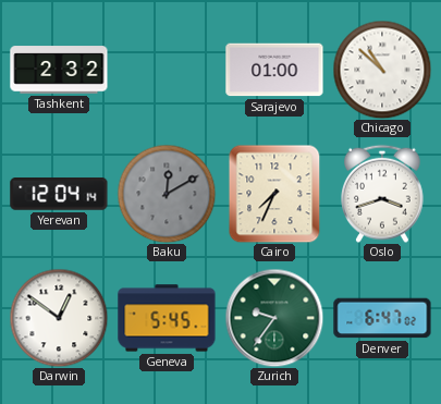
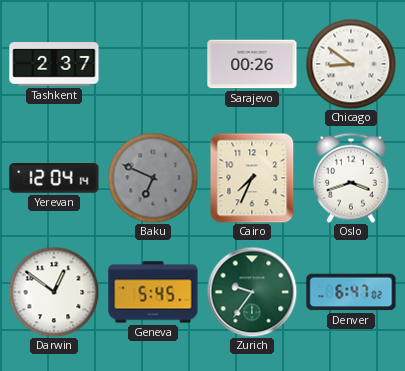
Tashkent: 2:32 -> 2:37 (54, 64)
Sarajevo: 01:00 -> 00:26 (252, 64)
Chicago: 10:52 -> 8:51 (351, 64)
Baku: 12:10 -> 6:49 (153, 178)
